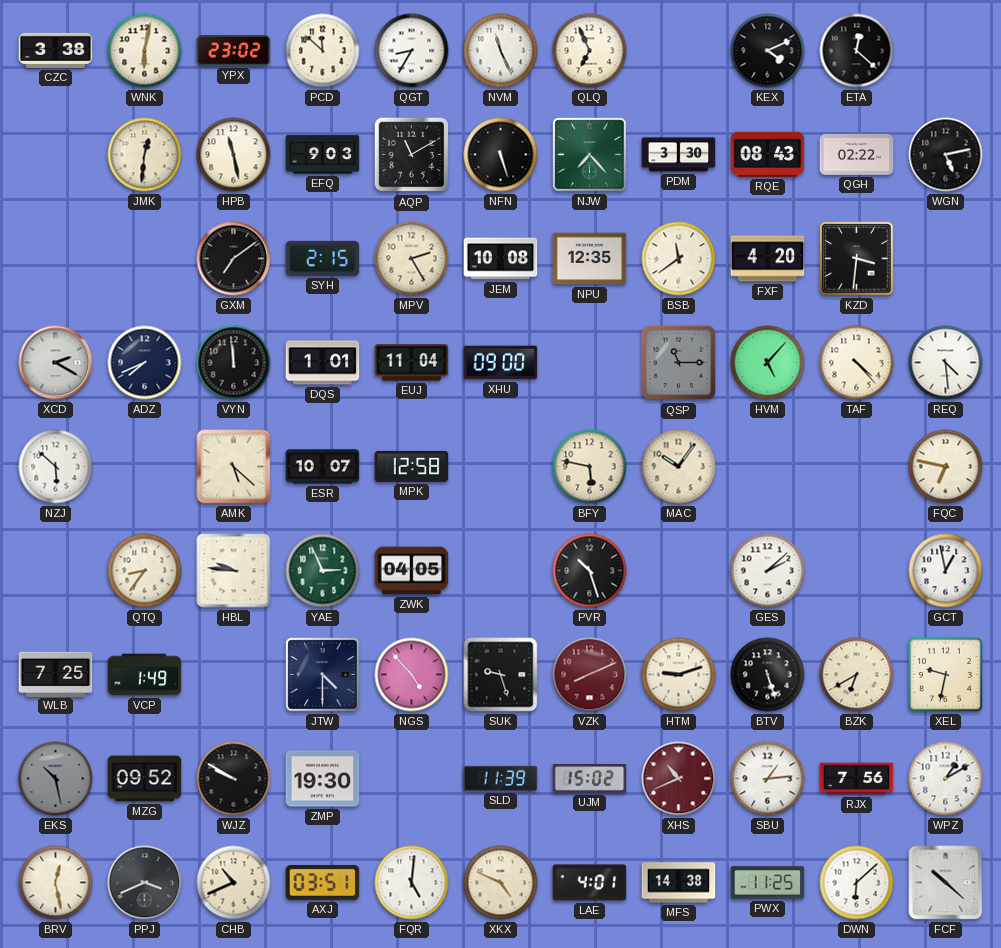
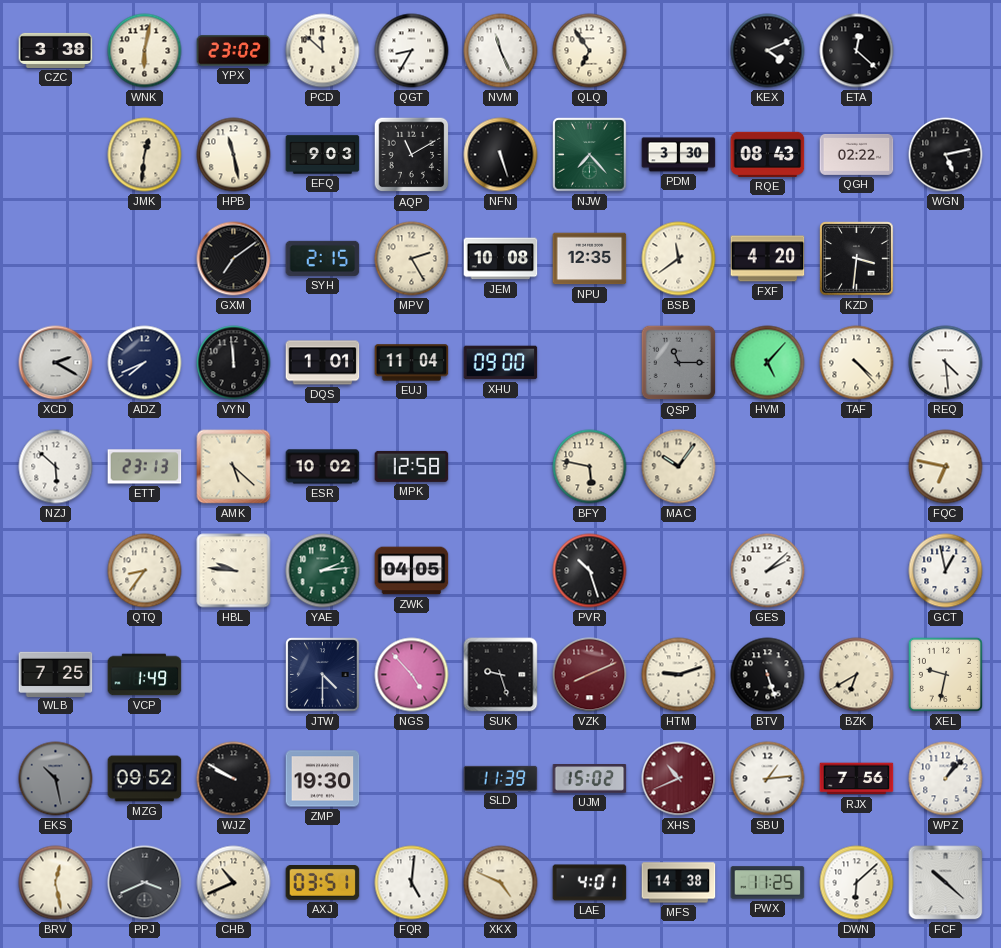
QLQ: 6:56 -> 6:54 (590, 51)
ETT: none -> 23:13 (145, 467)
ESR: 10:07 -> 10:02 (323, 467)
YAE: 2:56 -> 2:14 (323, 571)
WPZ: 1:10 -> 1:07 (946, 779)
